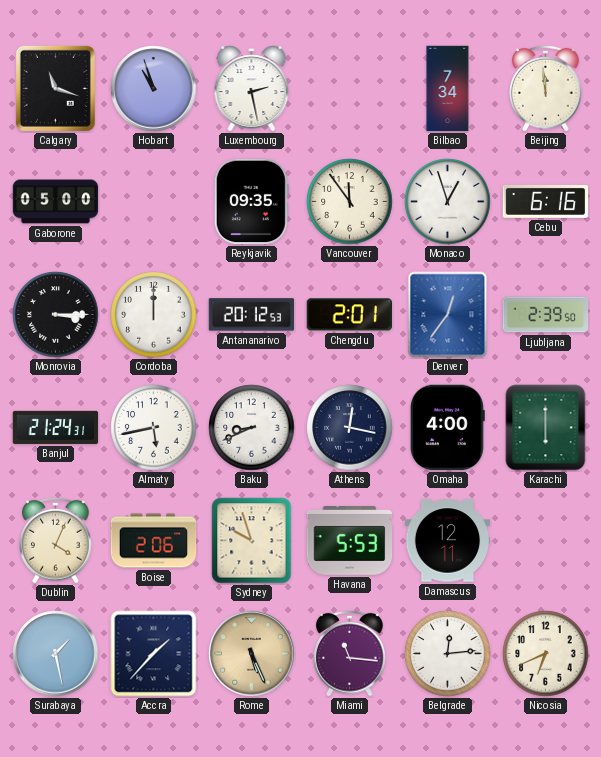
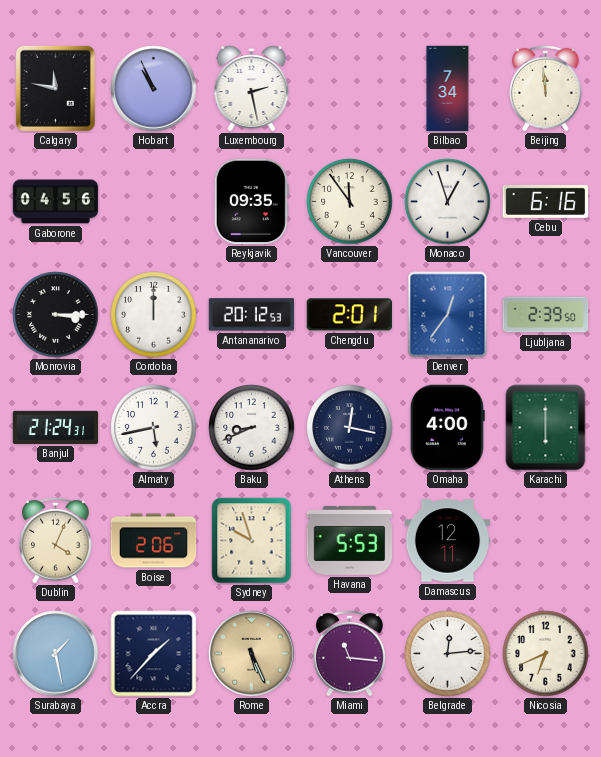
Calgary: 11:18 -> 11:47 (55, 88)
Hobart: 10:57 -> 10:56 (154, 89)
Gaborone: 05:00 -> 04:56 (56, 202)
